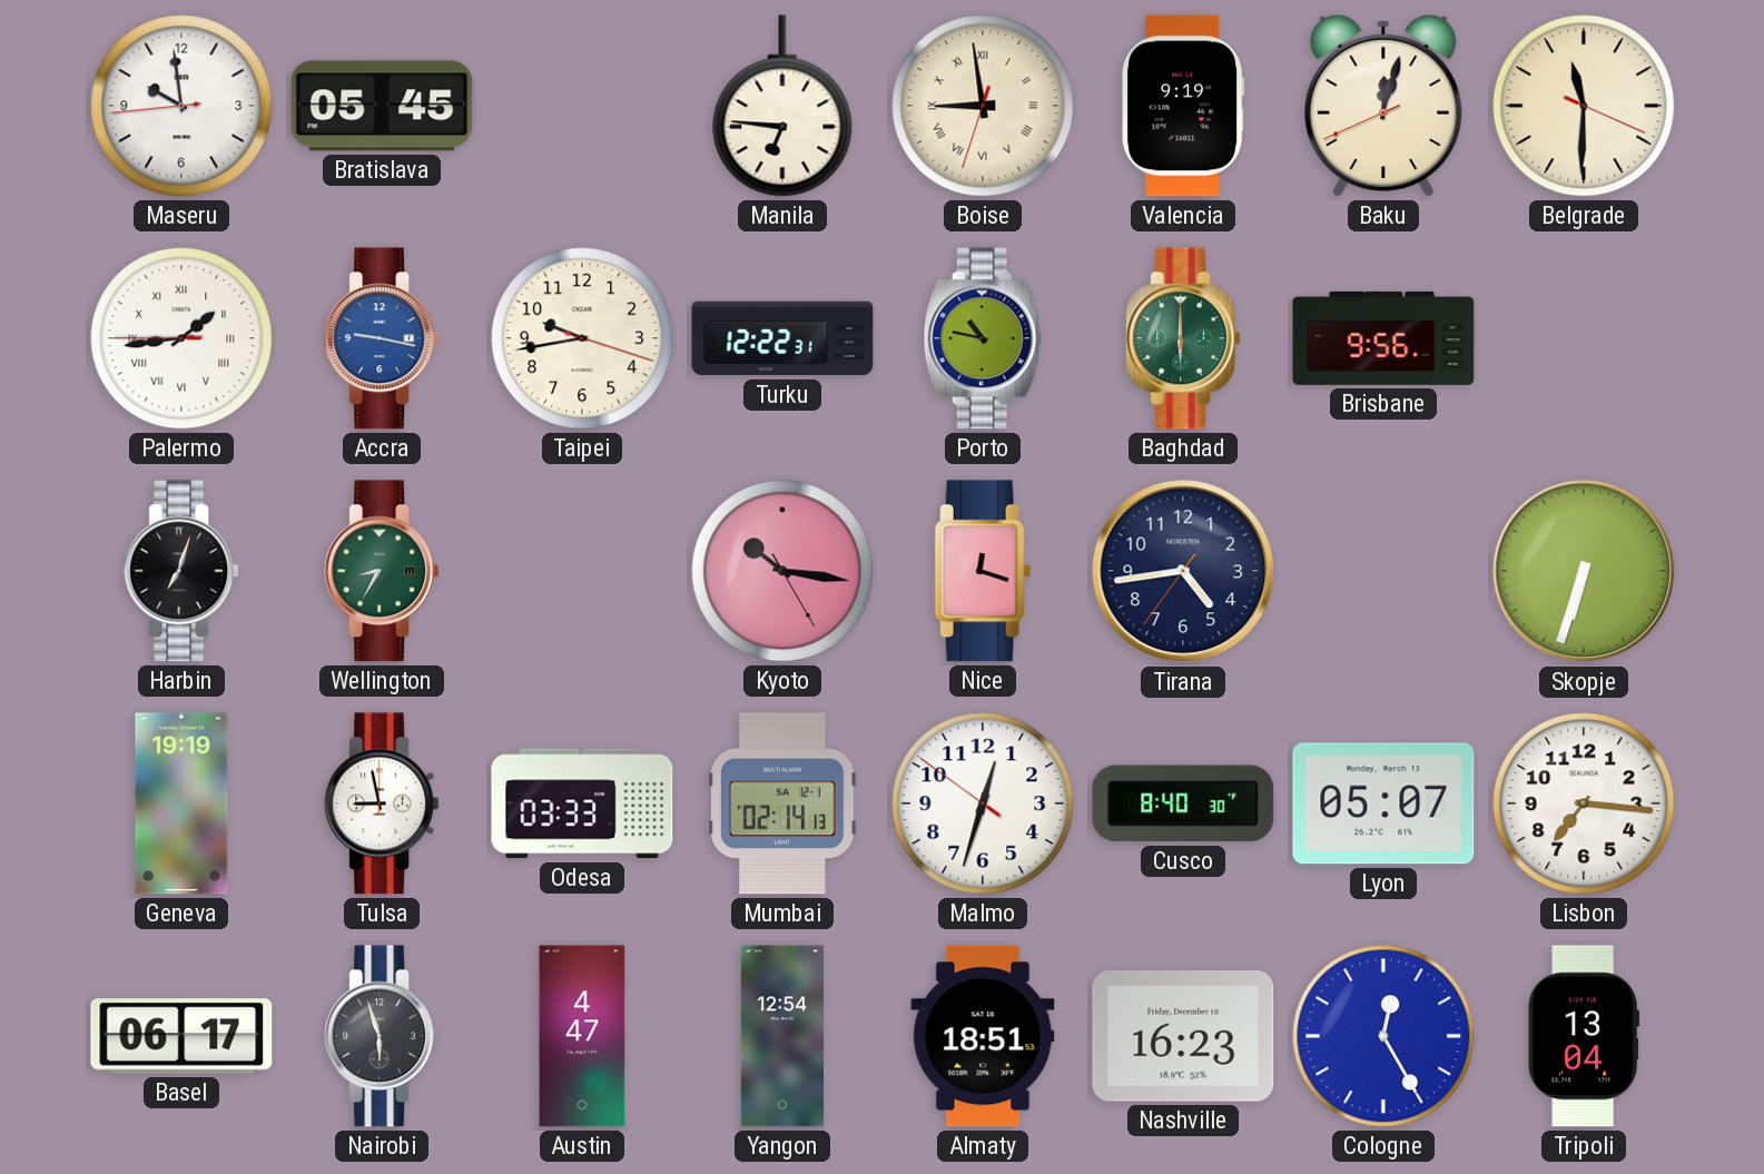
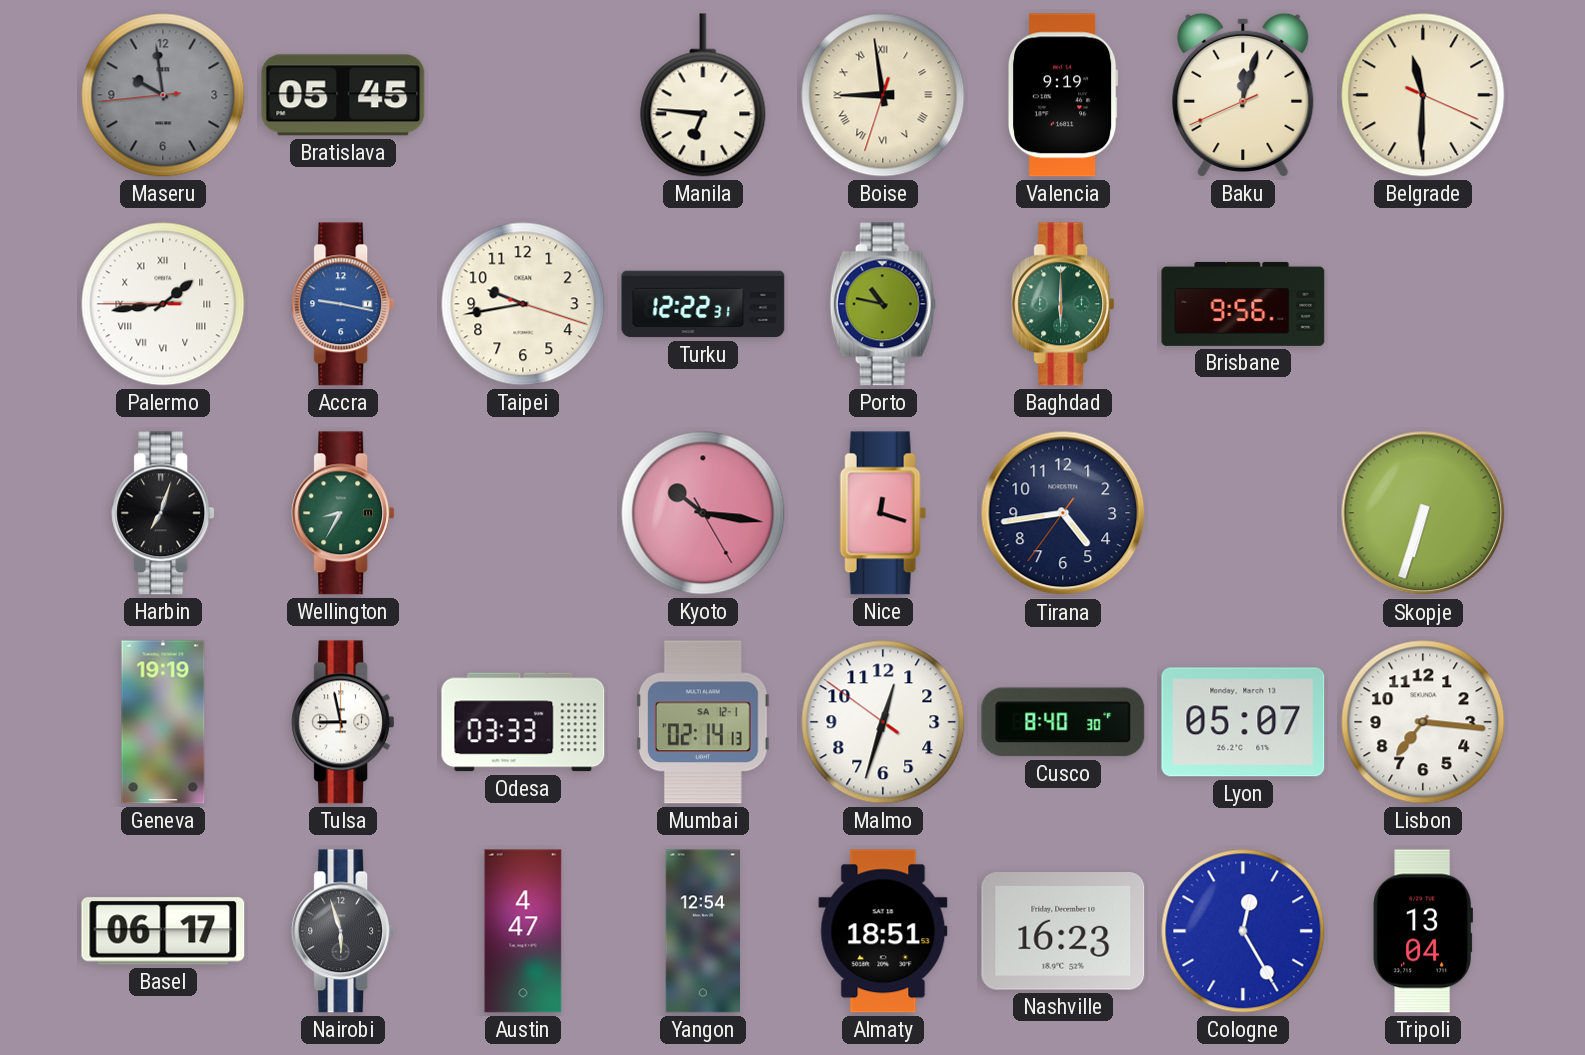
Maseru dial: white -> grey (163, 95)
